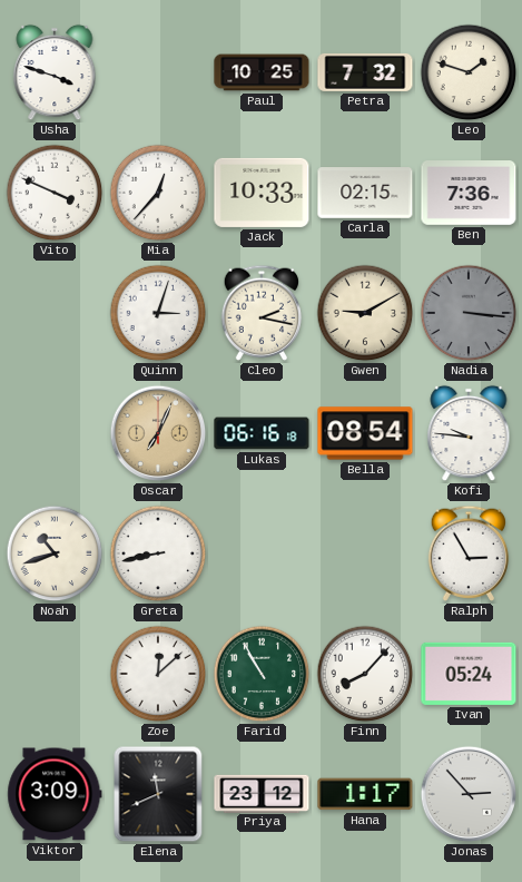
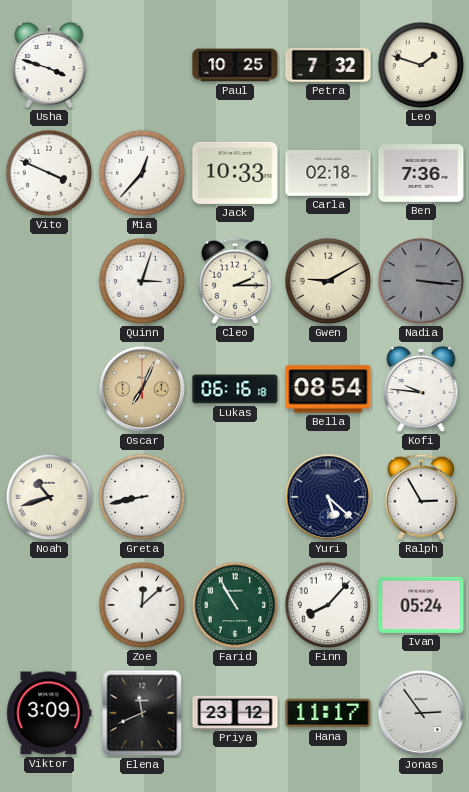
Carla: 02:15 -> 02:18 (328, 173)
Cleo: 2:17 -> 2:15 (235, 281)
Yuri: none -> 5:22 (328, 497)
Hana: 1:17 -> 11:17 (328, 713)
Jonas: 2:53 -> 2:54 (421, 713)
